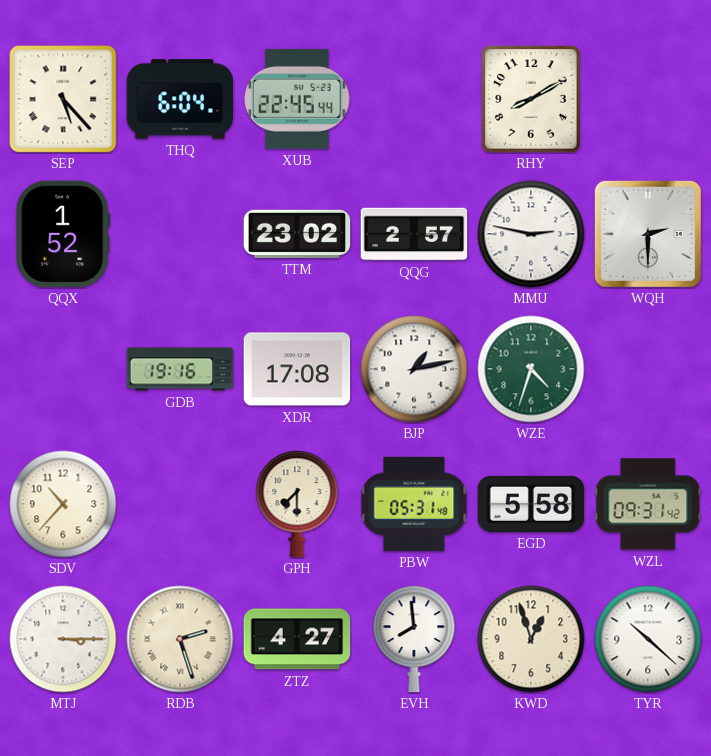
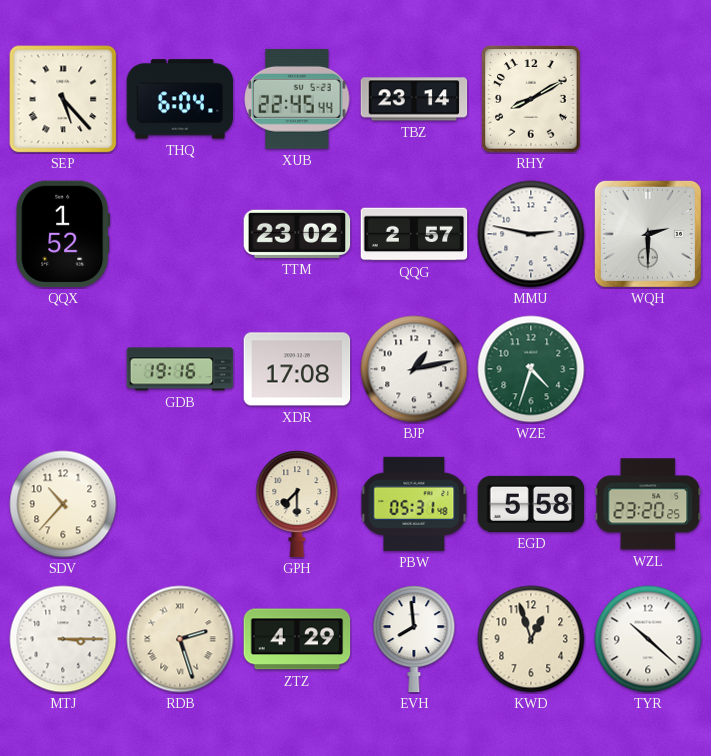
TBZ: none -> 23:14 (414, 99)
WZL: 09:31 -> 23:20 (648, 504)
ZTZ: 4:27 -> 4:29 (297, 639)
